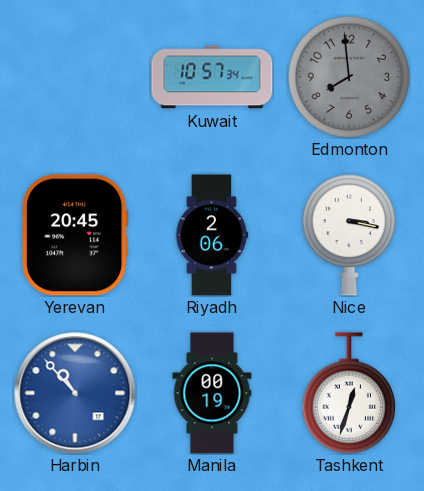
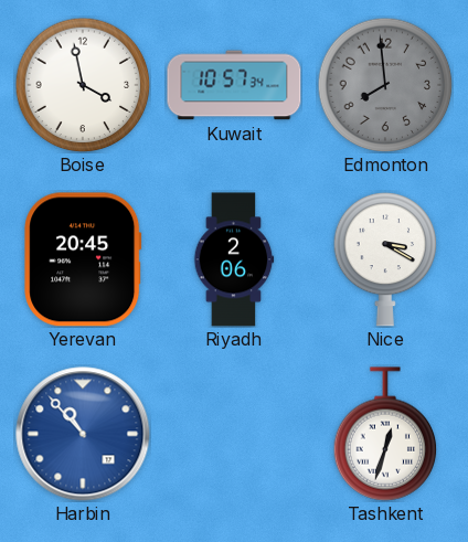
Boise: none -> 3:58 (83, 85)
Nice: 3:17 -> 3:20 (385, 259)
Manila: 00:19 -> none (212, 393)
